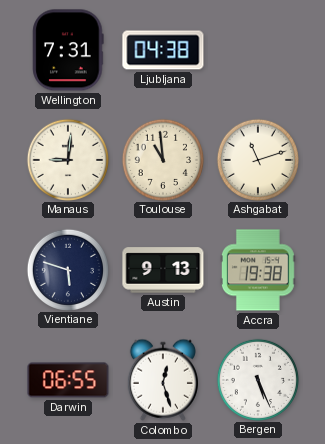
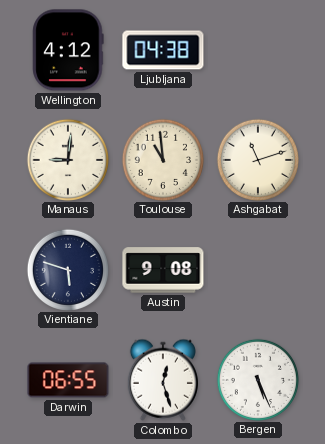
Wellington: 7:31 -> 4:12 (68, 50)
Austin: 9:13 -> 9:08 (163, 270)
Accra: 19:38 -> none (258, 270)
